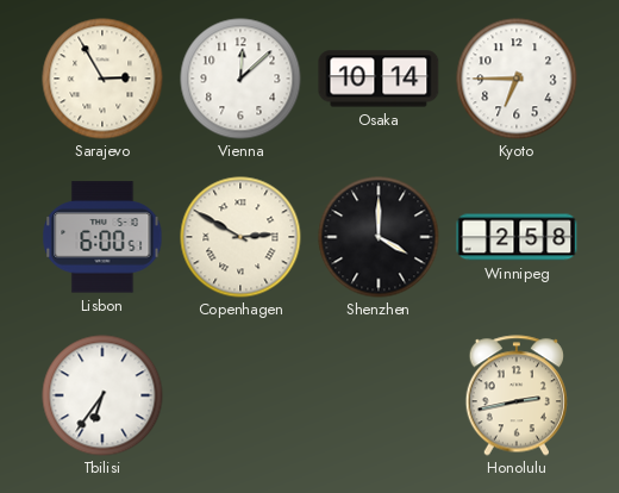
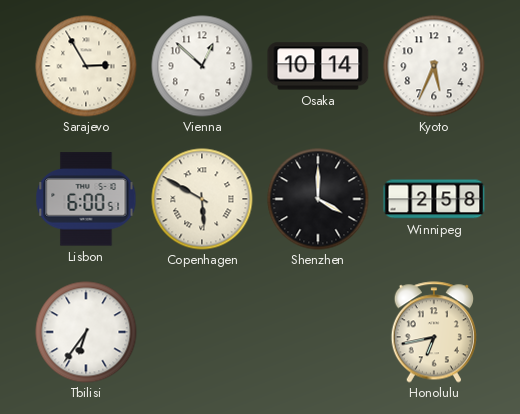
Vienna: 12:08 -> 12:52 (202, 66)
Kyoto: 6:45 -> 5:34 (434, 66)
Copenhagen: 2:50 -> 5:50 (202, 199)
Honolulu: 2:43 -> 6:43 (433, 332)
